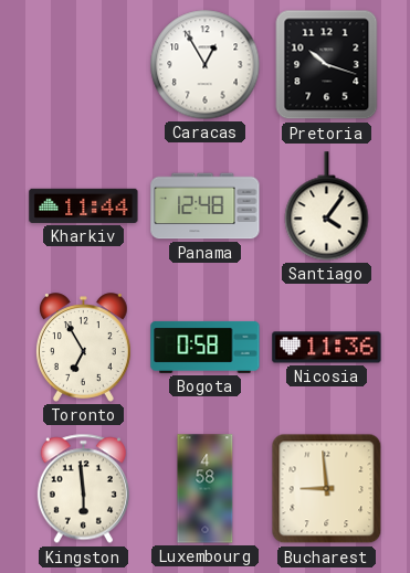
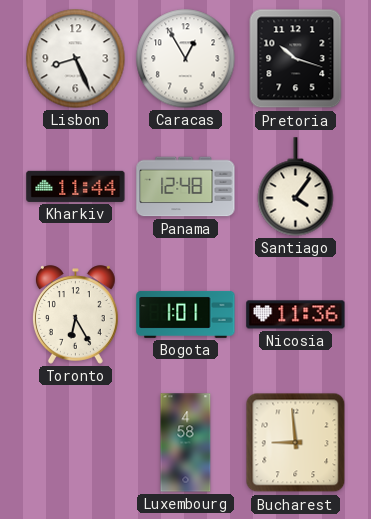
Lisbon: none -> 8:26 (76, 59)
Toronto: 6:55 -> 6:25 (75, 315)
Bogota: 0:58 -> 1:01 (186, 314)
Kingston: 5:59 -> none (83, 489)
